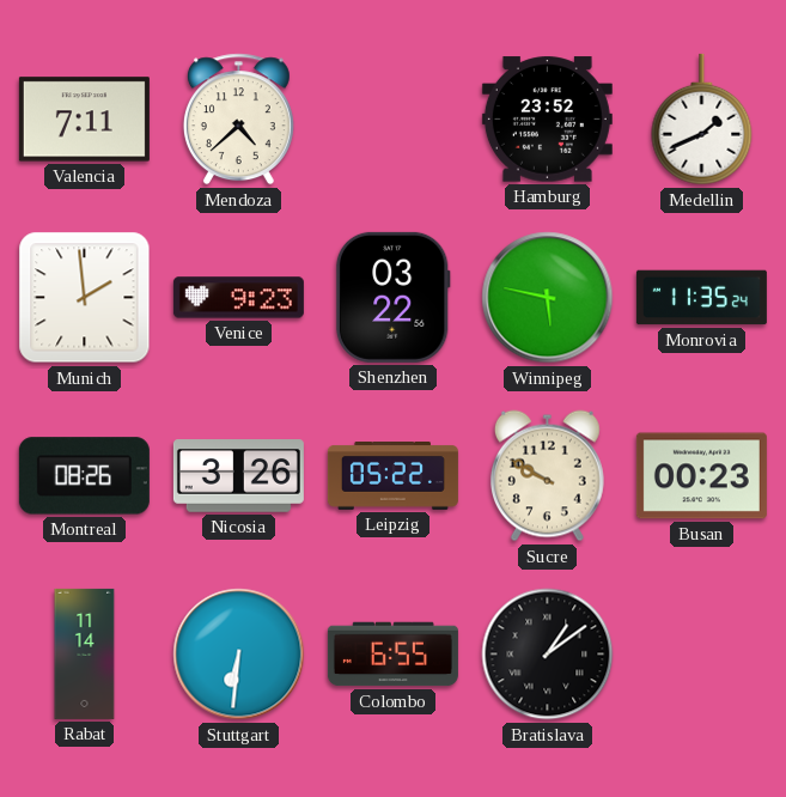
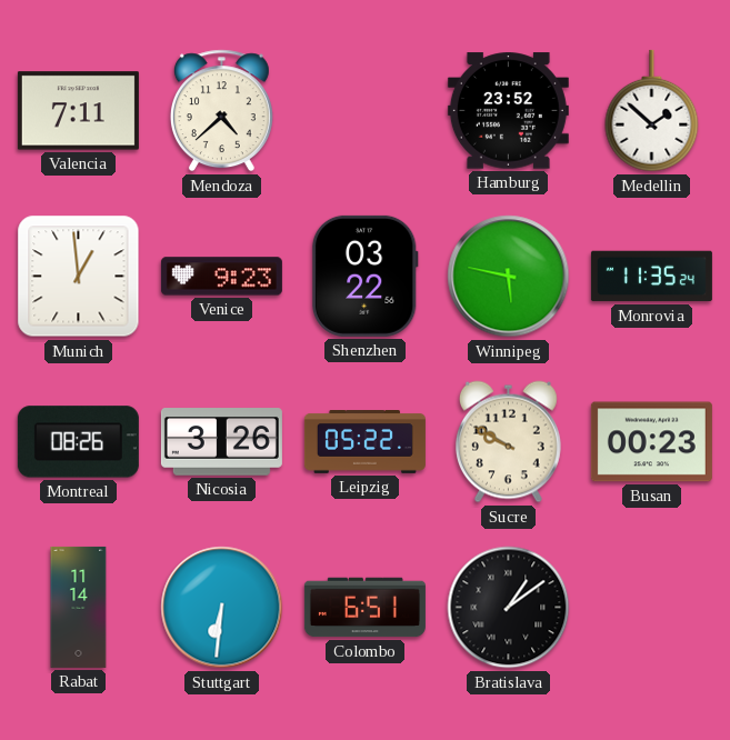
Medellin: 1:41 -> 1:52 (652, 111)
Munich: 1:59 -> 12:59 (79, 277)
Colombo: 6:55 -> 6:51 (364, 608)
